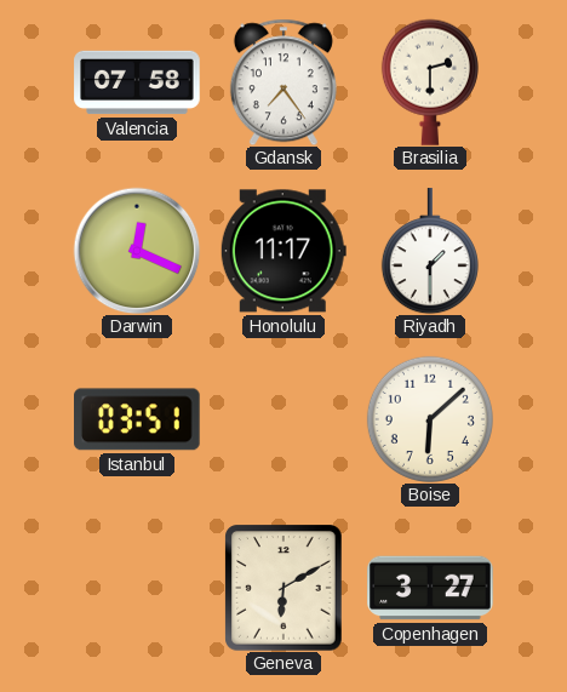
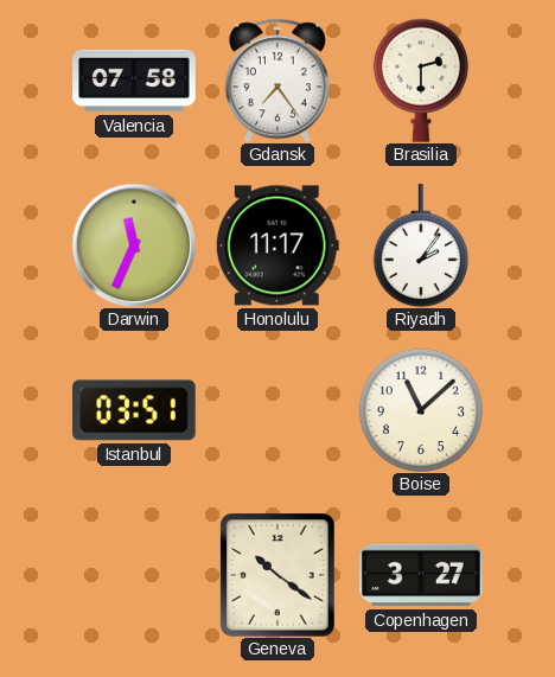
Darwin: 12:19 -> 11:34 (134, 245)
Riyadh: 1:30 -> 2:06 (421, 245)
Boise: 6:08 -> 11:08 (421, 410)
Geneva: 6:10 -> 10:21 (277, 575)
